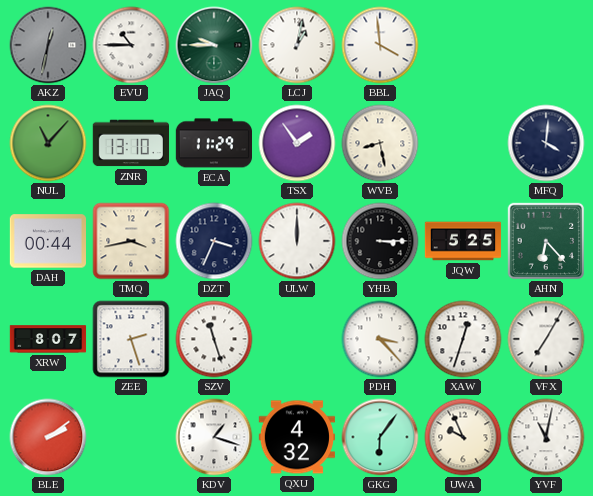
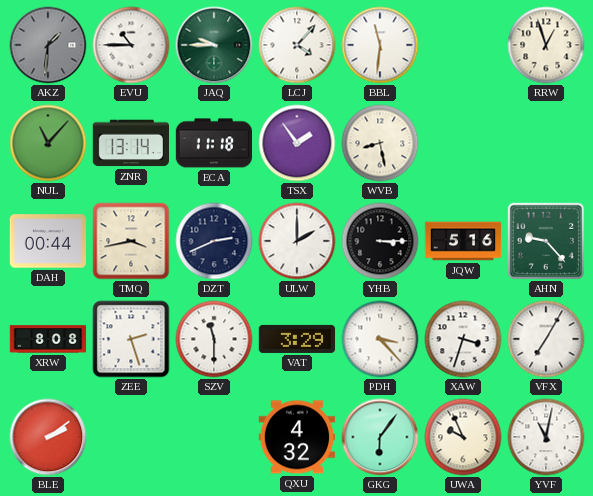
AKZ: 12:32 -> 1:31 (48, 45)
LCJ: 1:02 -> 4:07 (297, 45)
BBL: 3:59 -> 11:31 (380, 45)
RRW: none -> 12:57 (546, 45)
ZNR: 13:10 -> 13:14 (130, 143)
ECA: 11:29 -> 11:18 (213, 143)
MFQ: 4:01 -> none (546, 143)
DZT: 3:34 -> 2:41 (214, 241)
ULW: 12:00 -> 2:00 (297, 241)
JQW: 5:25 -> 5:16 (463, 241)
AHN: 6:23 -> 9:23 (546, 241)
XRW: 8:07 -> 8:08 (48, 339)
SZV: 11:27 -> 11:30 (214, 339)
VAT: none -> 3:29 (297, 339)
XAW: 12:33 -> 3:33 (463, 339)
KDV: 1:18 -> none (214, 437)
